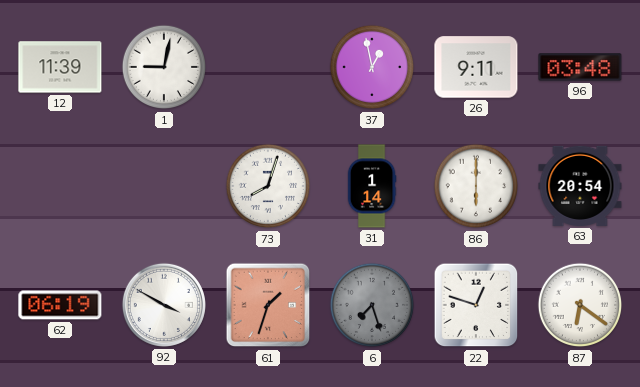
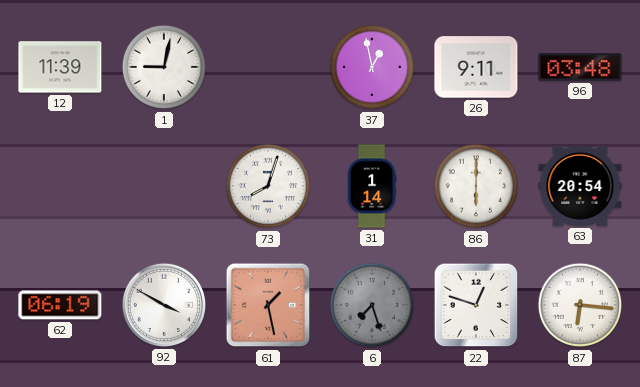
61: 1:33 -> 1:28 (268, 305)
87: 6:21 -> 6:16 (580, 305)
